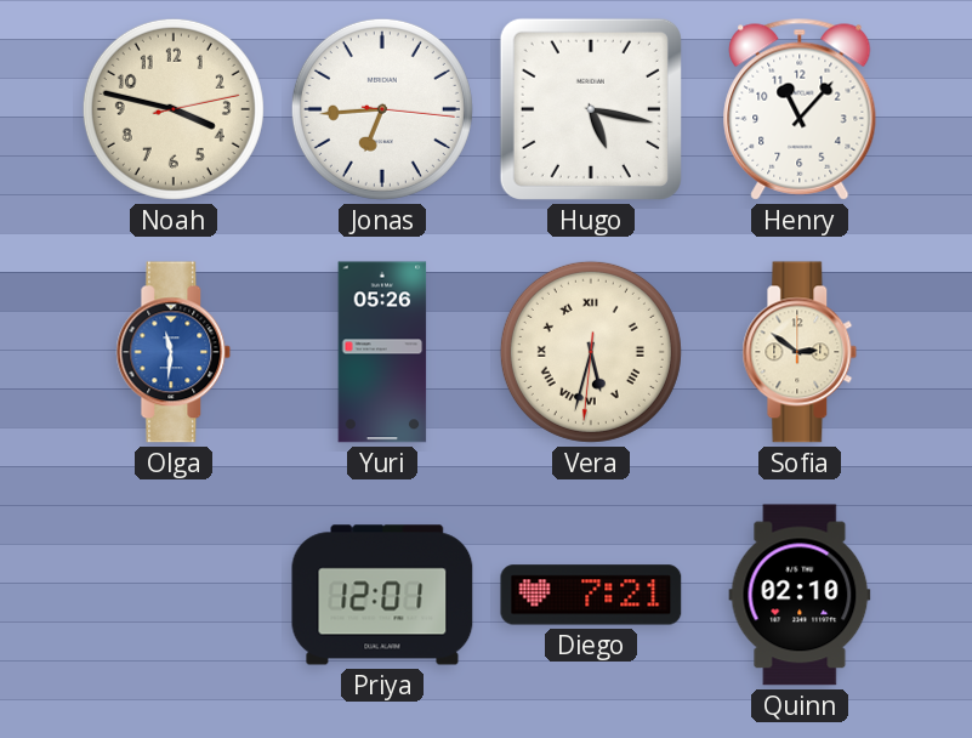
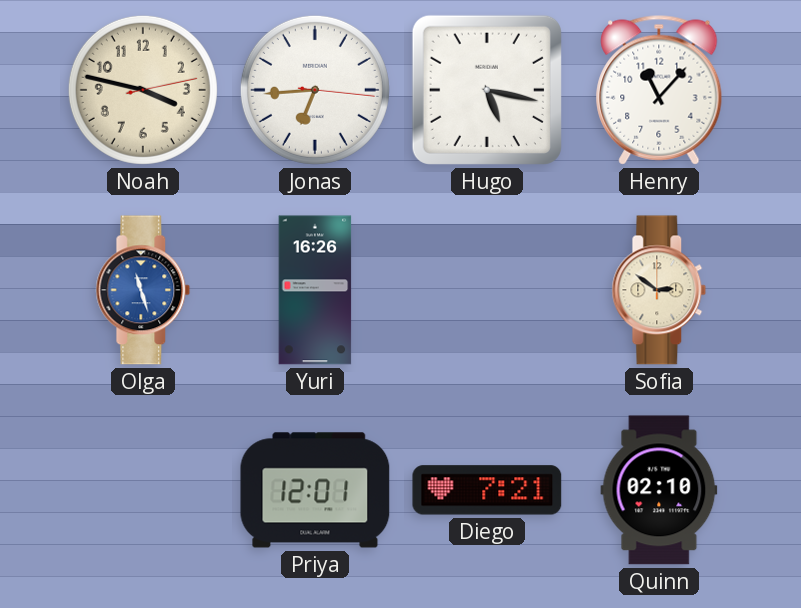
Olga: 11:31 -> 11:27 (143, 290)
Yuri: 05:26 -> 16:26 (315, 290)
Vera: 5:32 -> none (591, 352)
